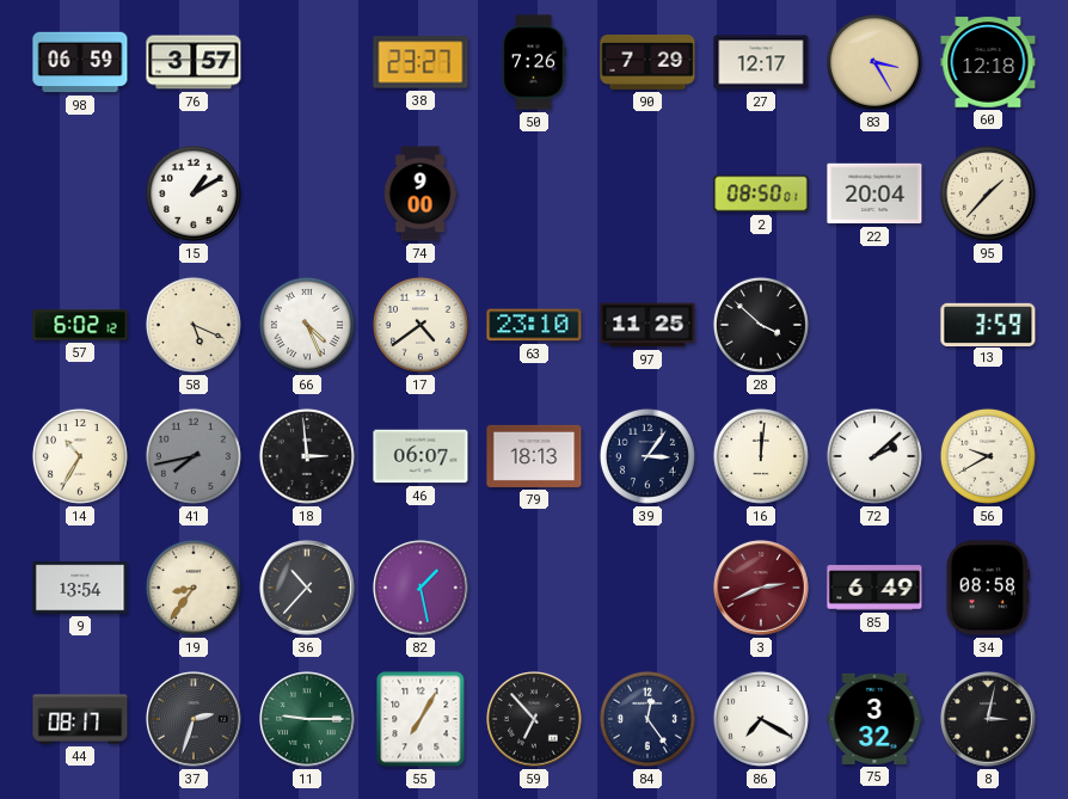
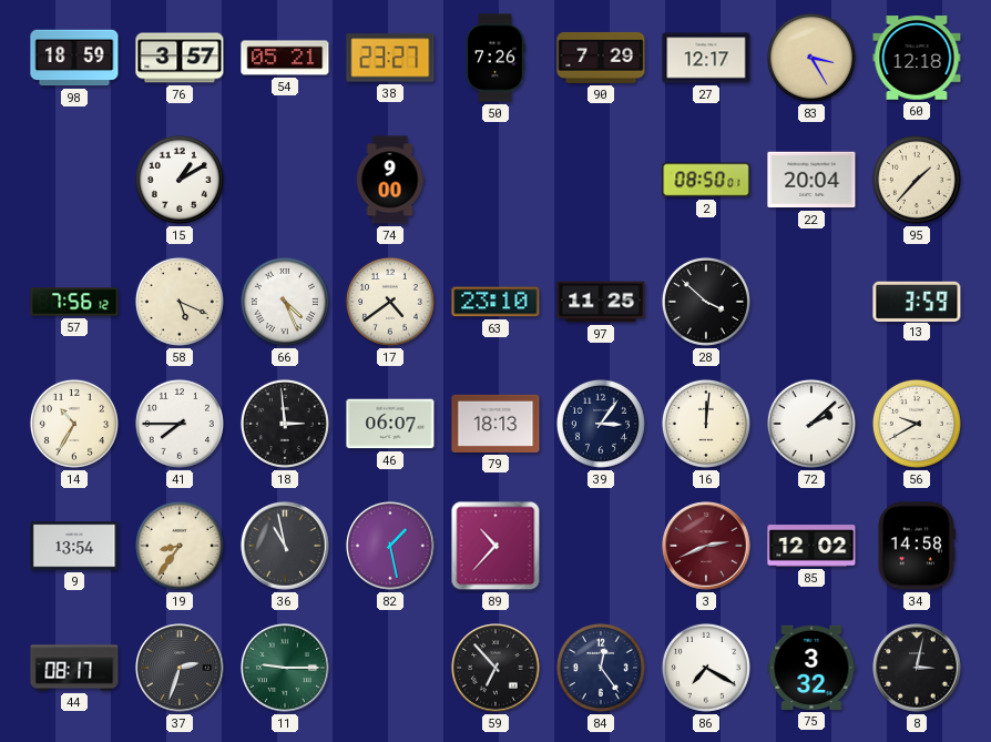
98: 06:59 -> 18:59 (74, 58)
54: none -> 05:21 (285, 58)
57: 6:02 -> 7:56 (74, 302)
41: 7:43 -> 7:45 (180, 424)
41 dial: grey -> white (180, 424)
36: 10:37 -> 10:58 (285, 546)
89: none -> 10:37 (496, 546)
85: 6:49 -> 12:02 (811, 546)
34: 08:58 -> 14:58 (917, 546)
55: 7:05 -> none (421, 719)
